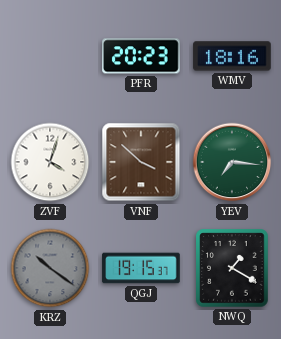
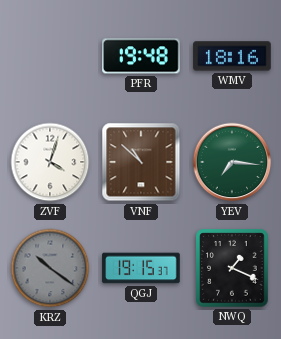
PFR: 20:23 -> 19:48 (141, 56)
VNF: 3:52 -> 10:52 (141, 162)
NWQ: 1:20 -> 1:19 (232, 268)
